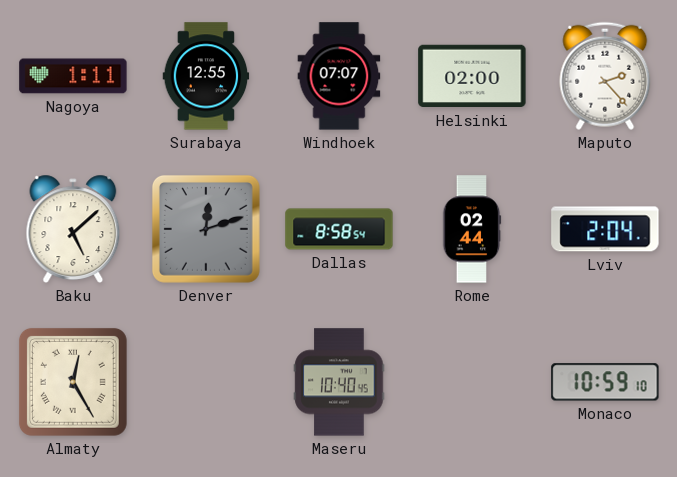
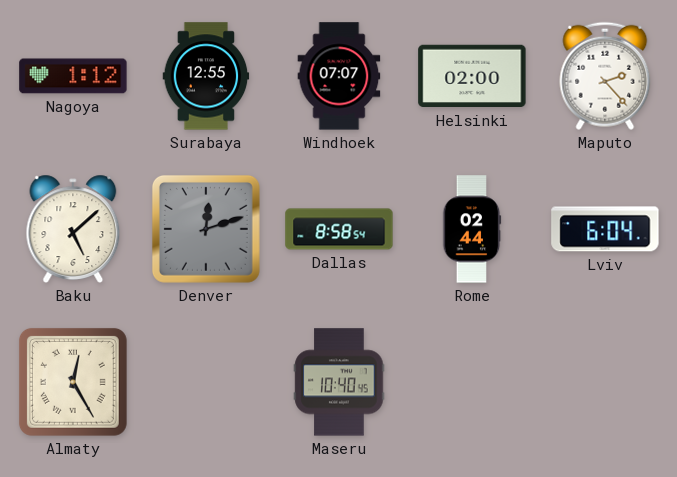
Nagoya: 1:11 -> 1:12 (73, 76)
Lviv: 2:04 -> 6:04 (605, 229)
Monaco: 10:59 -> none (605, 382)
